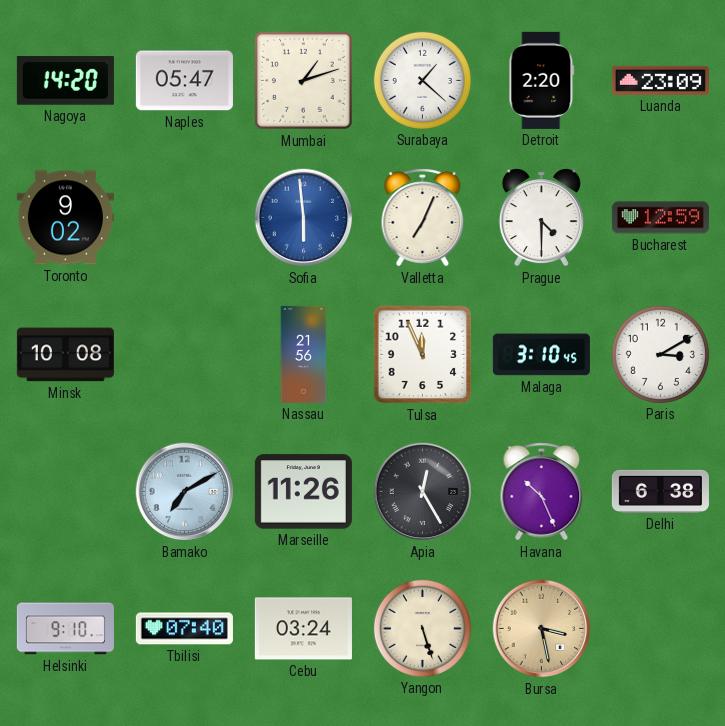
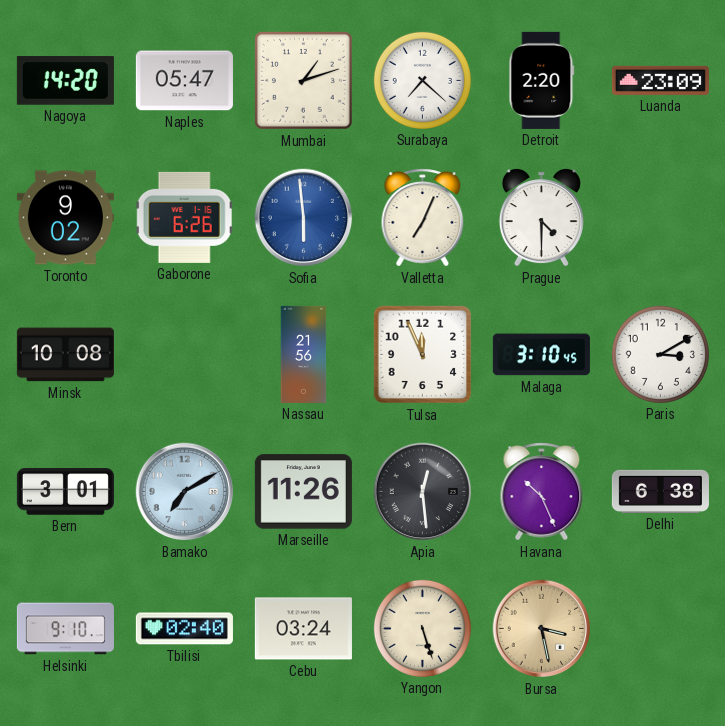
Surabaya: 1:22 -> 7:22 (422, 80)
Gaborone: none -> 6:26 (185, 217)
Bucharest: 12:59 -> none (660, 218)
Bern: none -> 3:01 (65, 492)
Apia: 12:25 -> 12:29 (423, 492)
Tbilisi: 07:40 -> 02:40 (184, 629)
